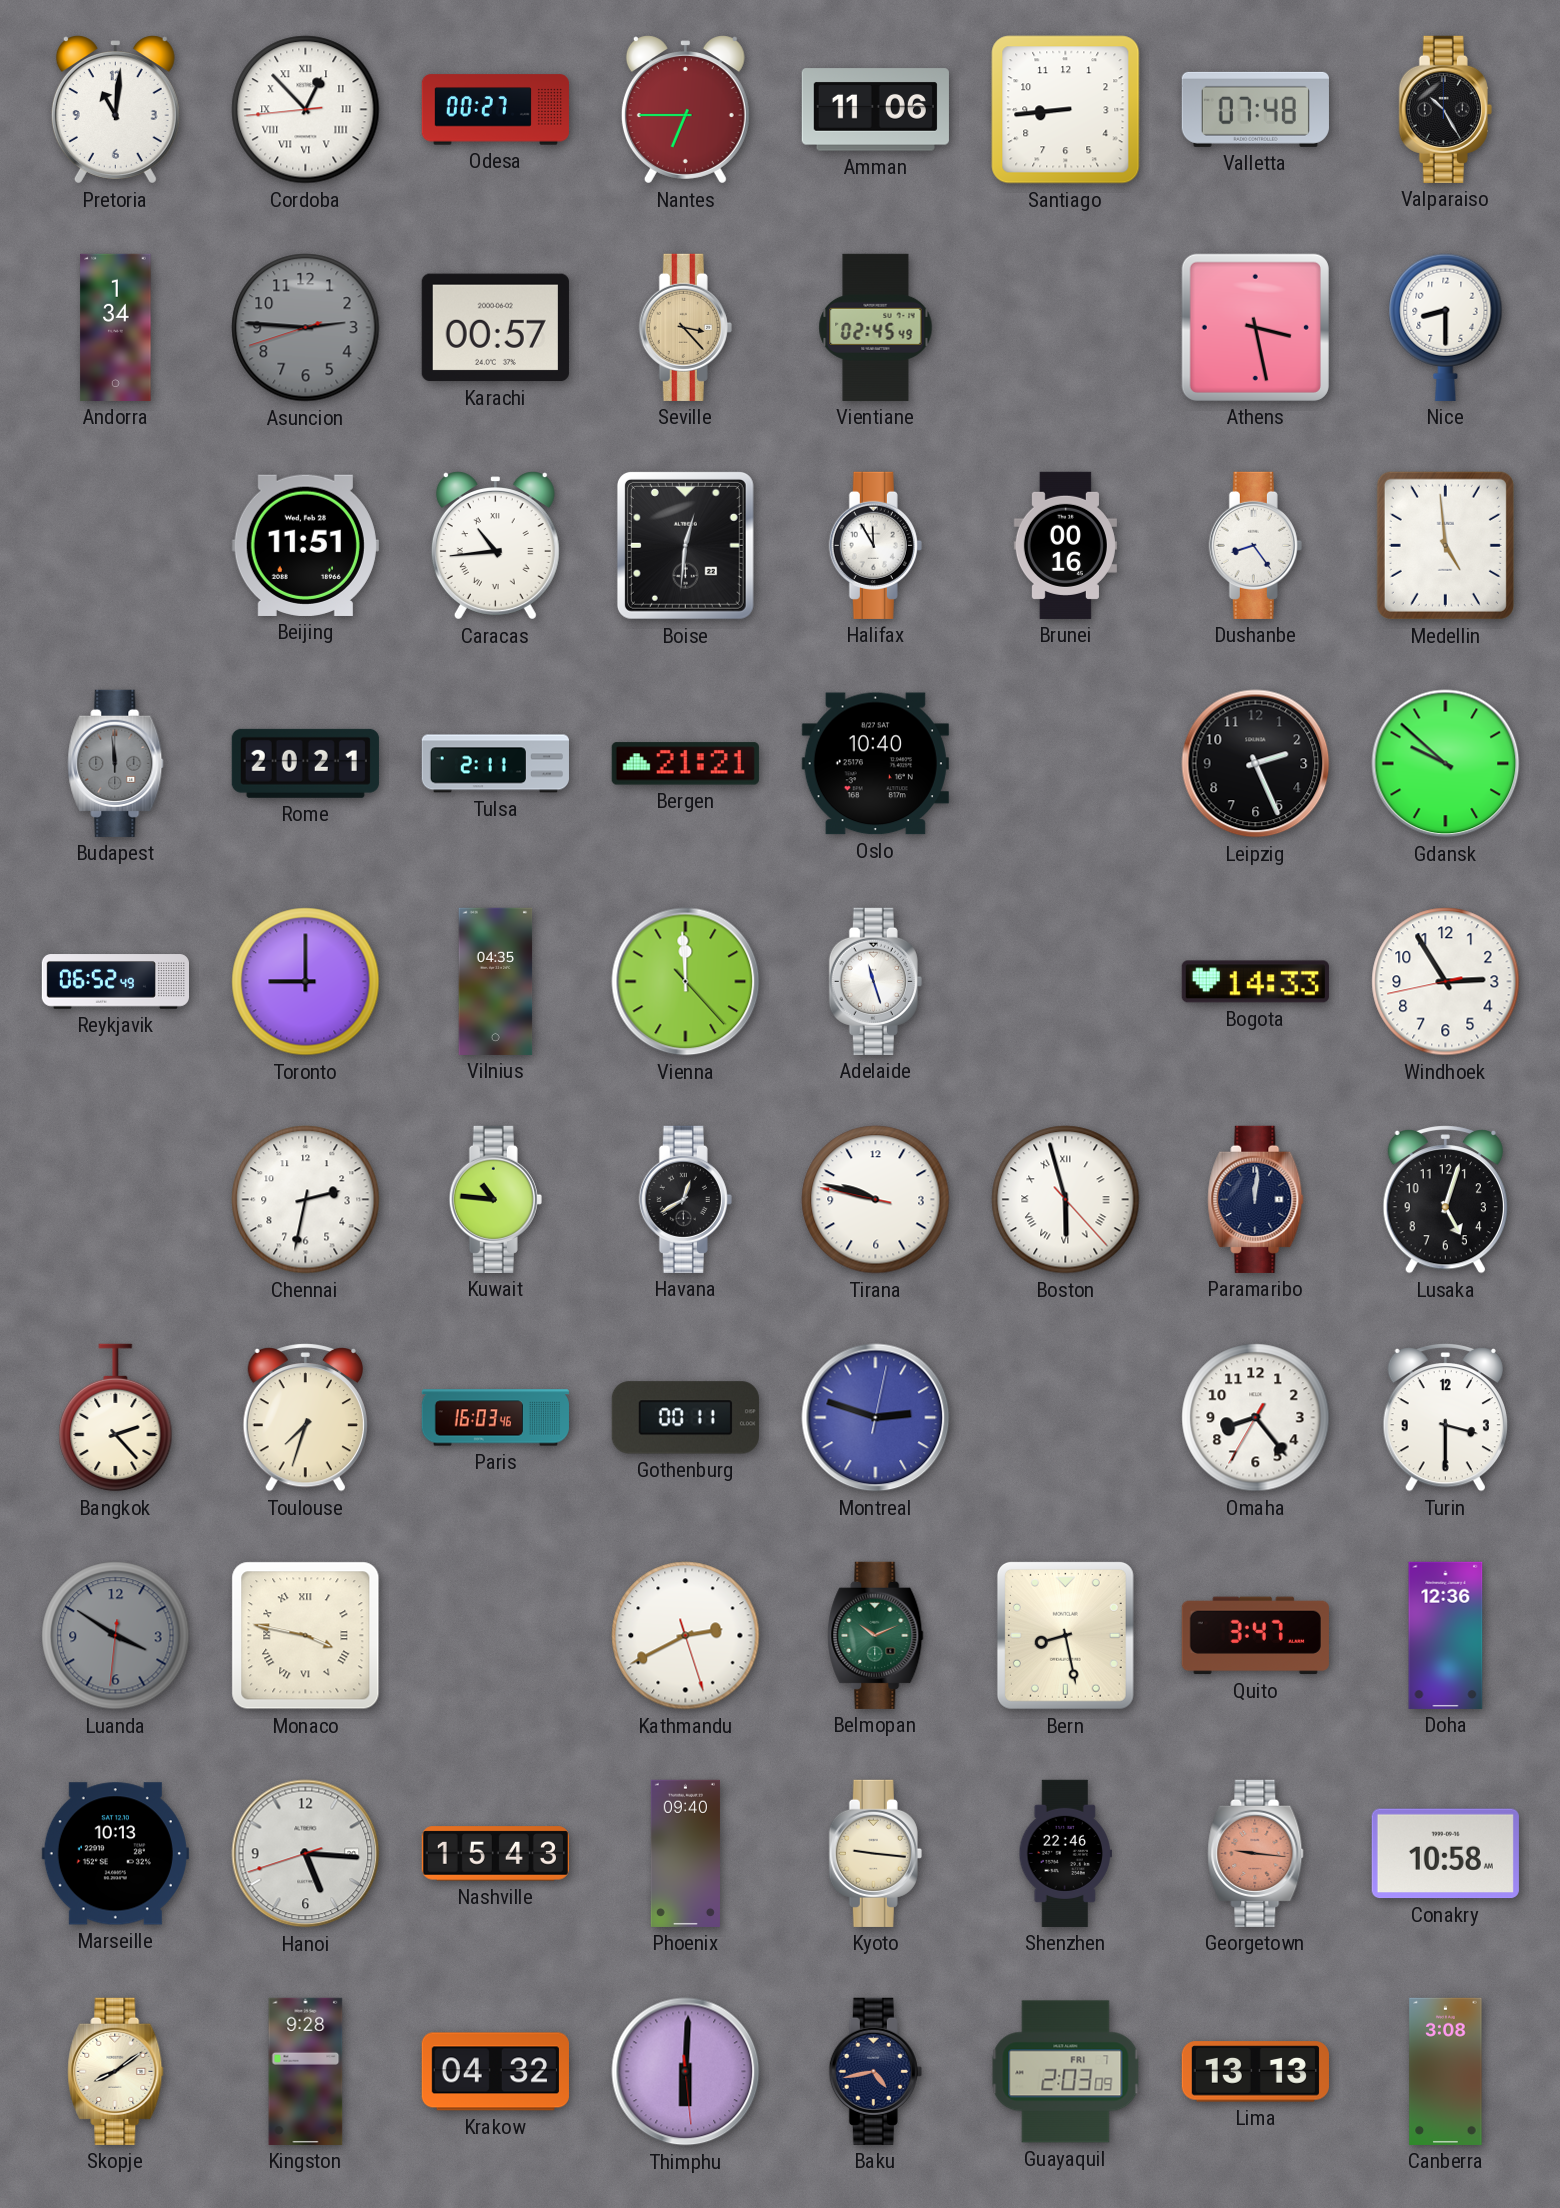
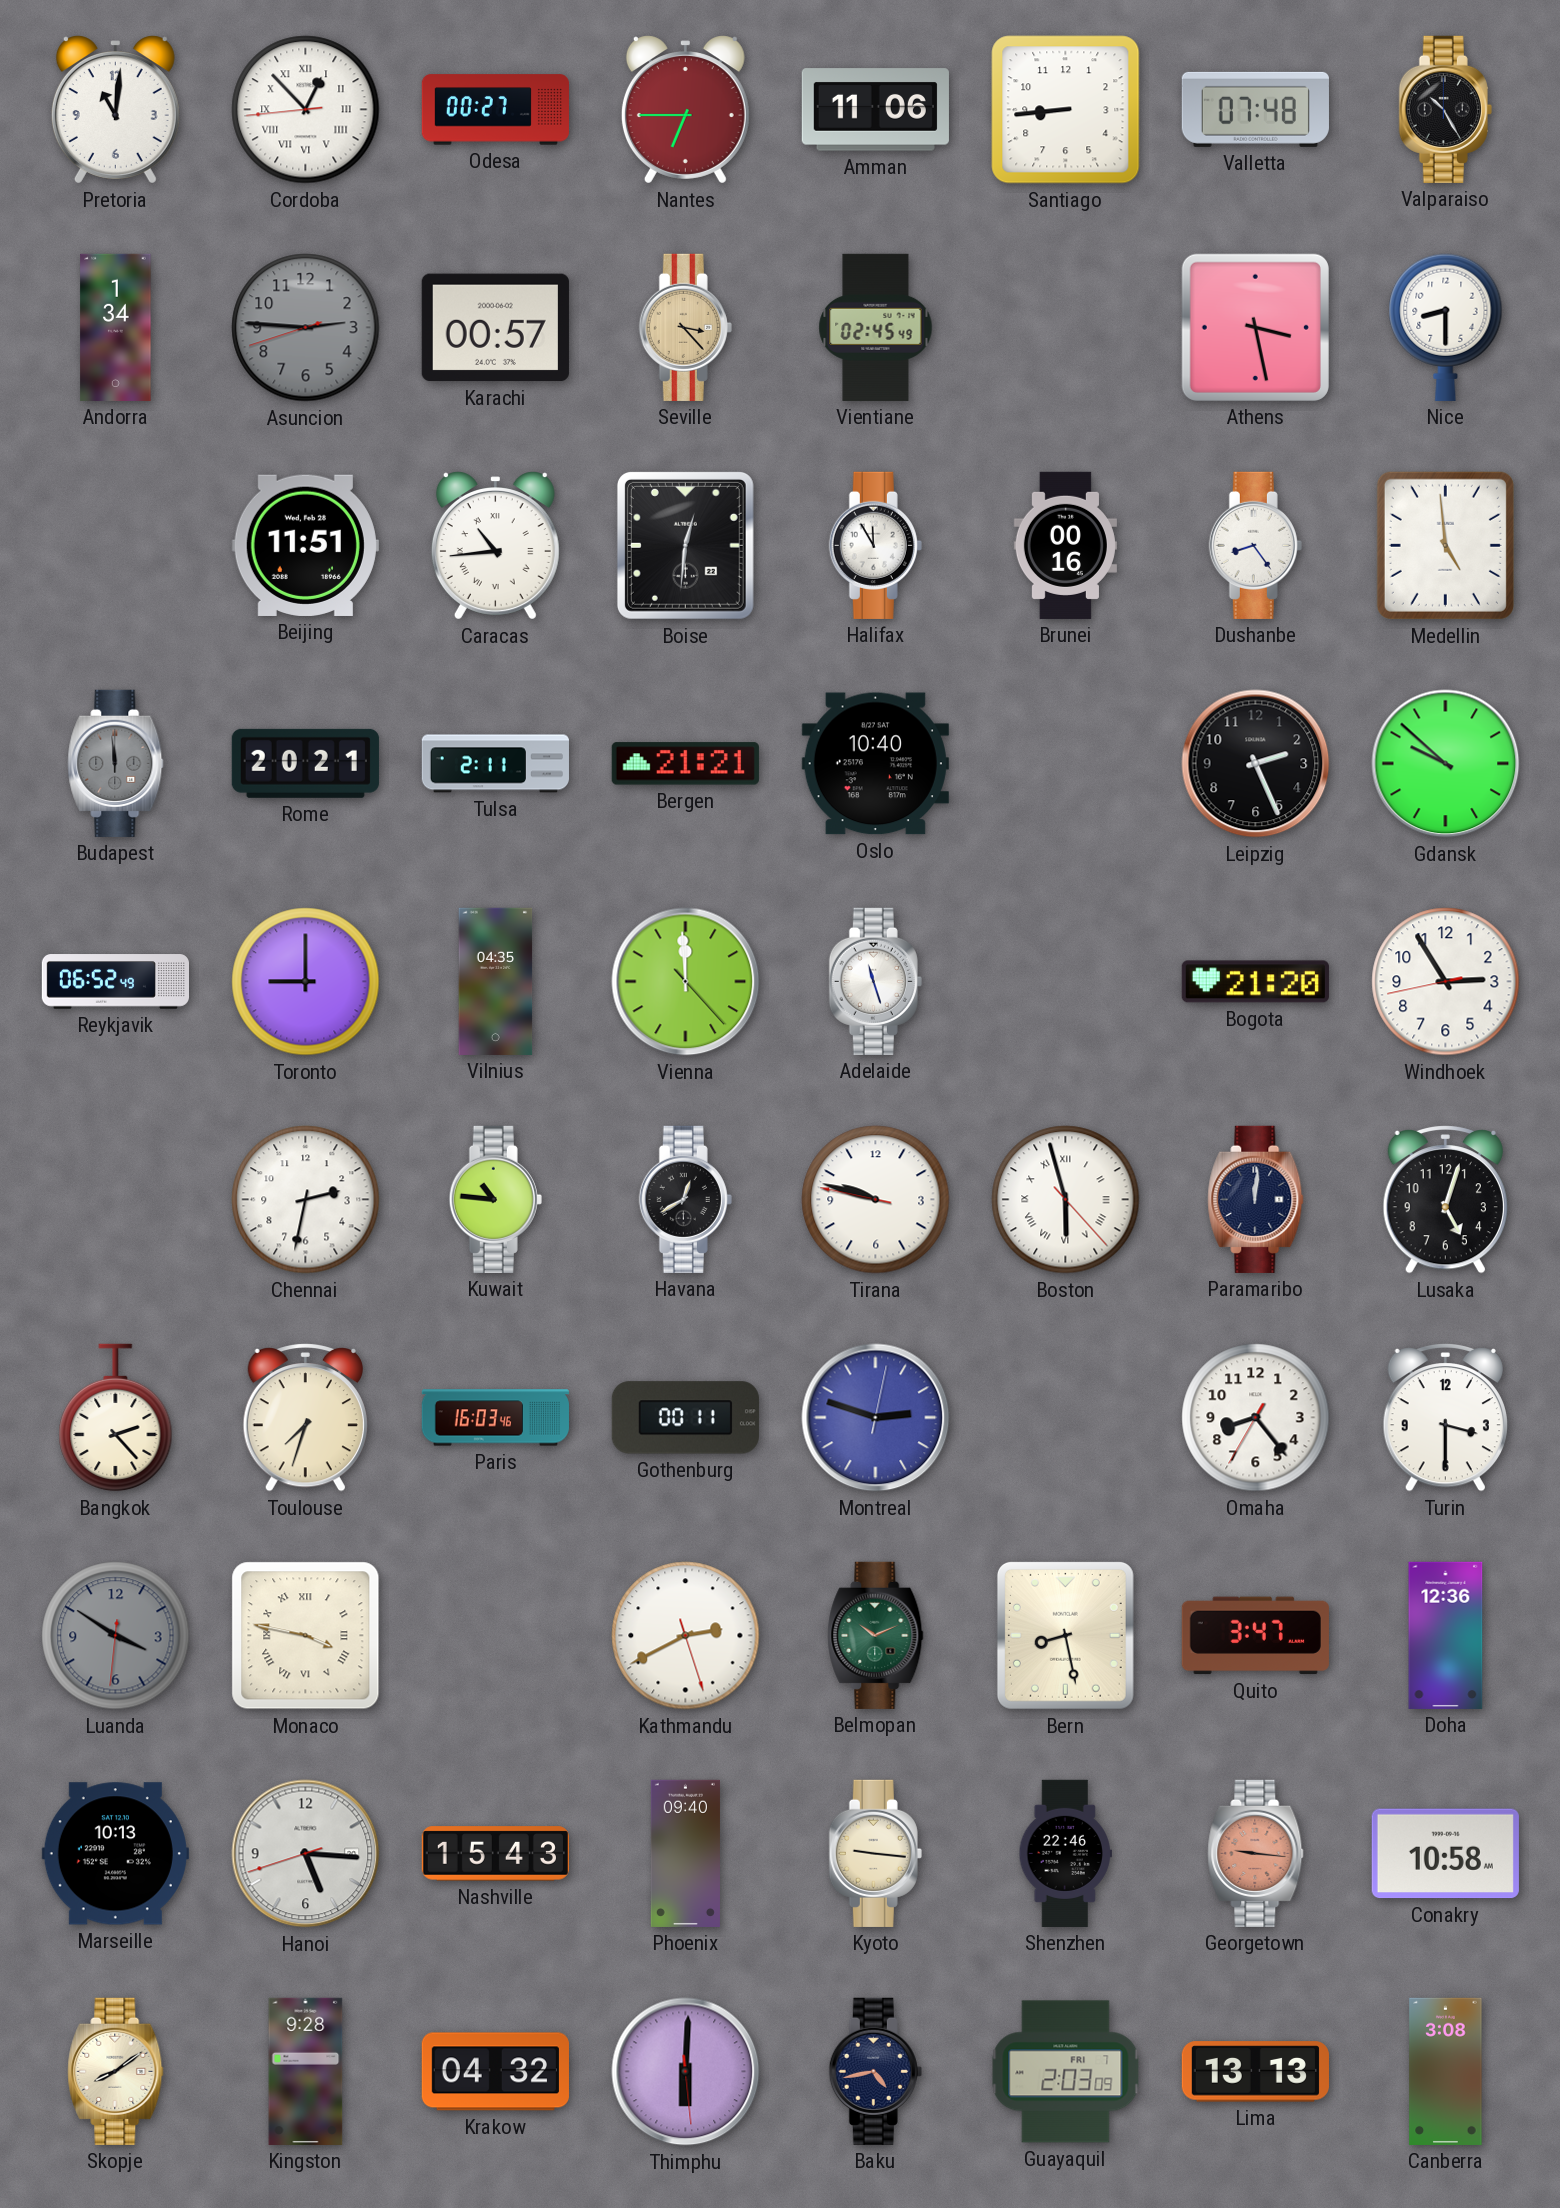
Bogota: 14:33 -> 21:20 (1255, 982)
